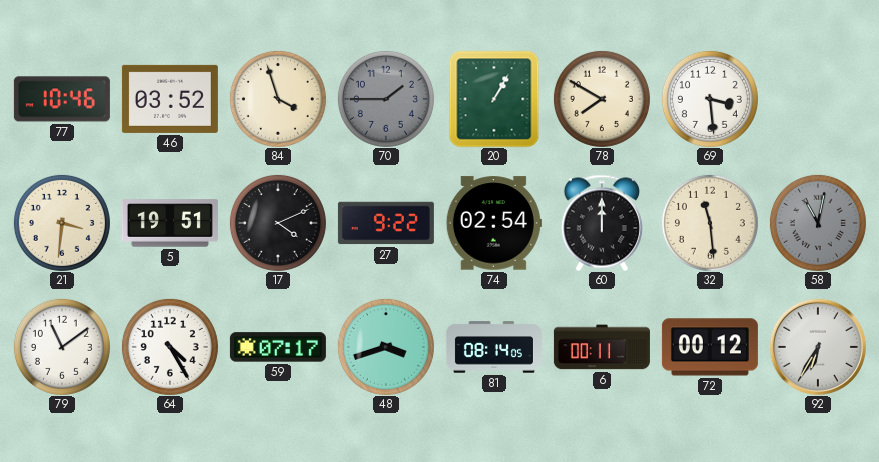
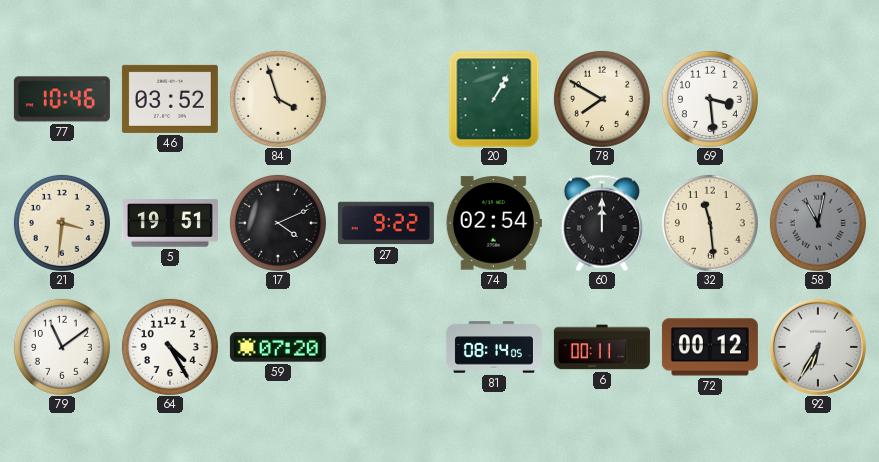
70: 1:45 -> none (386, 99)
59: 07:17 -> 07:20 (278, 347)
48: 3:42 -> none (386, 347)
